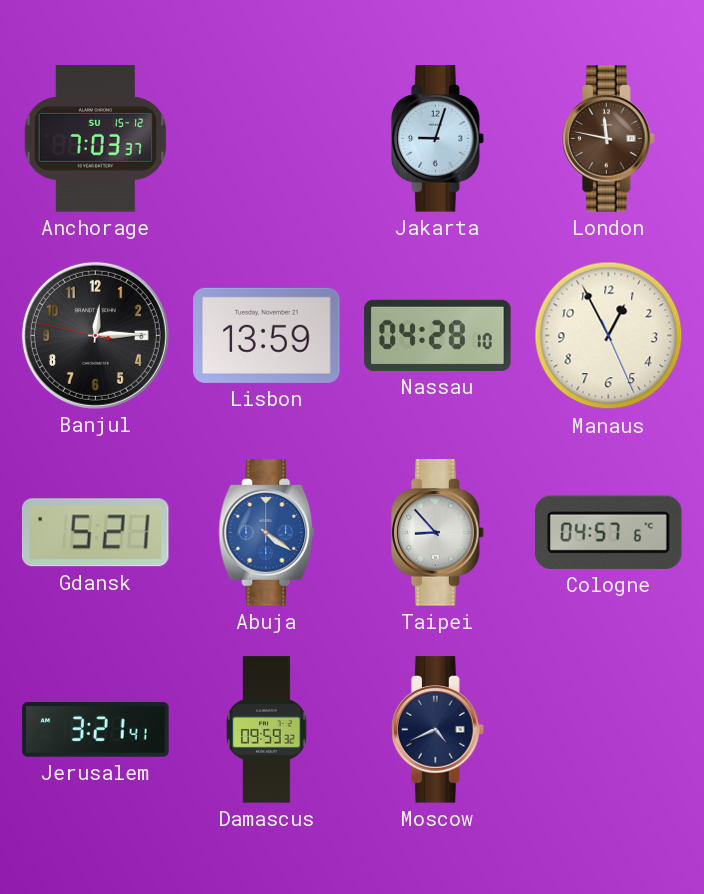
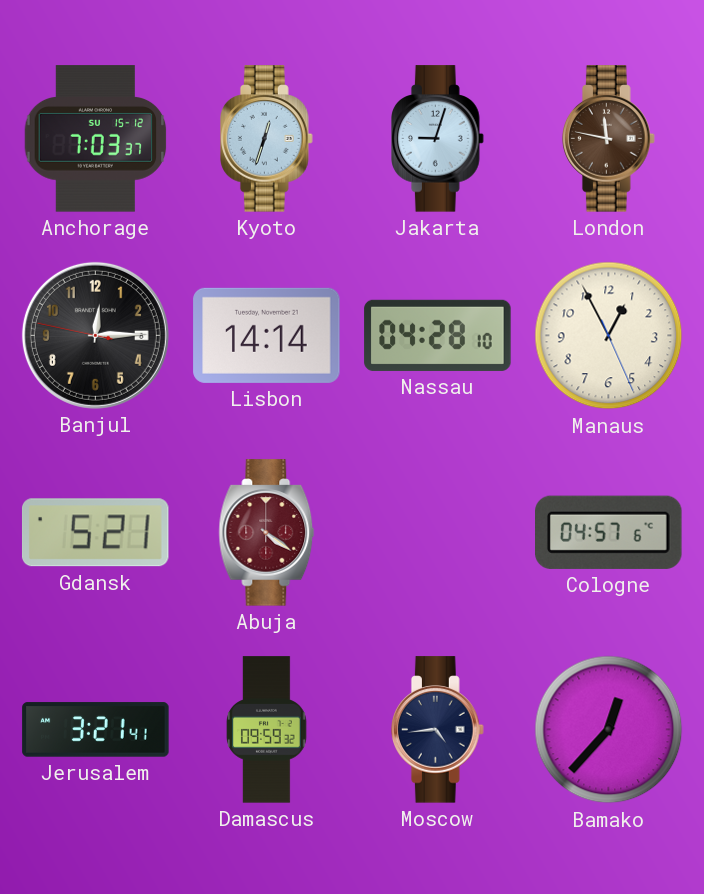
Kyoto: none -> 12:33 (267, 139)
Lisbon: 13:59 -> 14:14 (267, 335)
Abuja dial: blue -> burgundy (267, 533)
Taipei: 8:53 -> none (438, 533)
Moscow: 4:41 -> 4:44 (438, 730)
Bamako: none -> 12:37 (609, 730)
